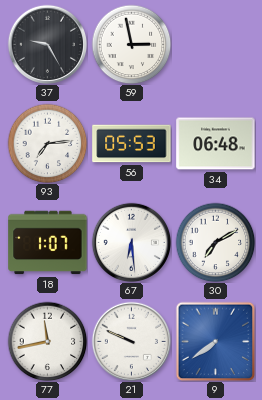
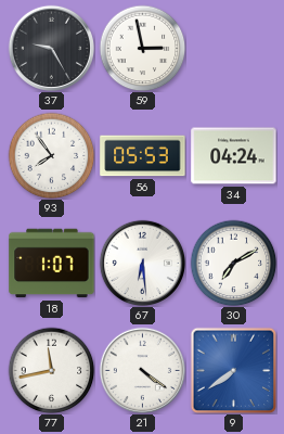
93: 7:14 -> 7:54 (51, 155)
34: 06:48 -> 04:24 (234, 156)
21: 9:49 -> 4:21 (142, 370)
